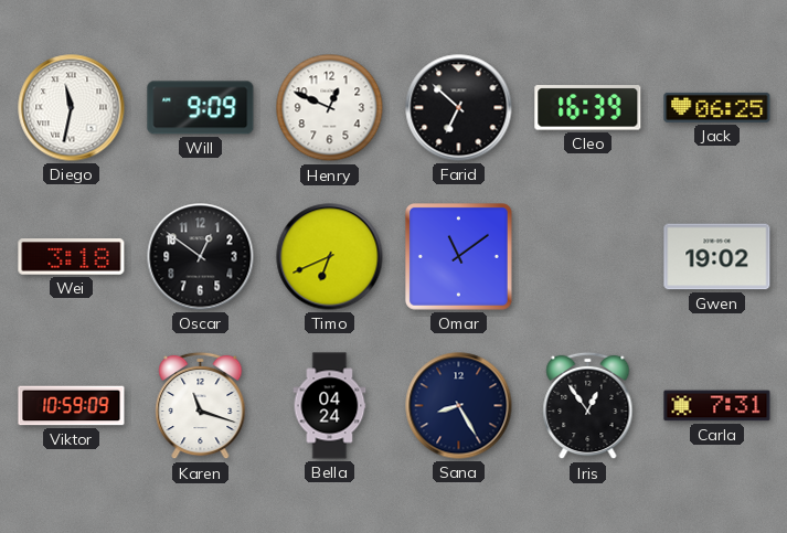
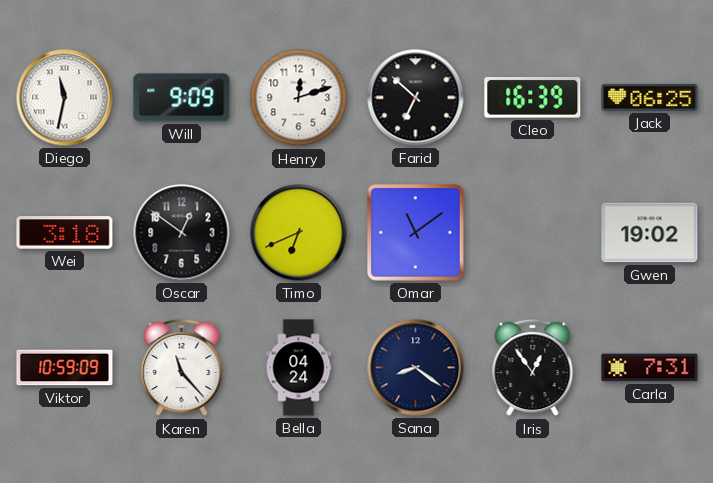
Henry: 12:49 -> 12:12 (299, 98)
Karen: 11:18 -> 11:23 (182, 368)
Sana: 8:25 -> 8:21 (416, 368)
